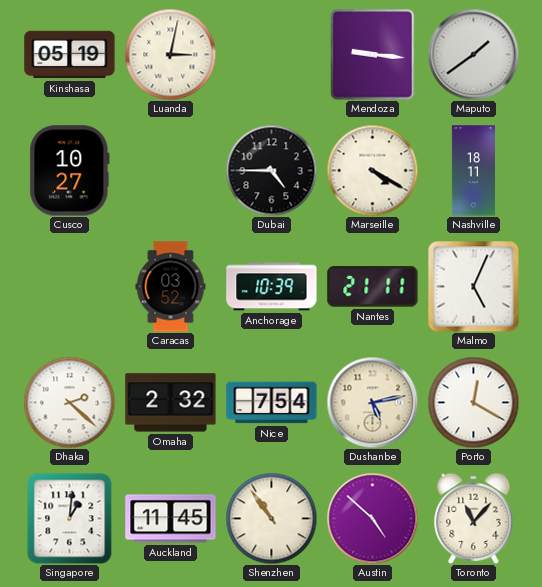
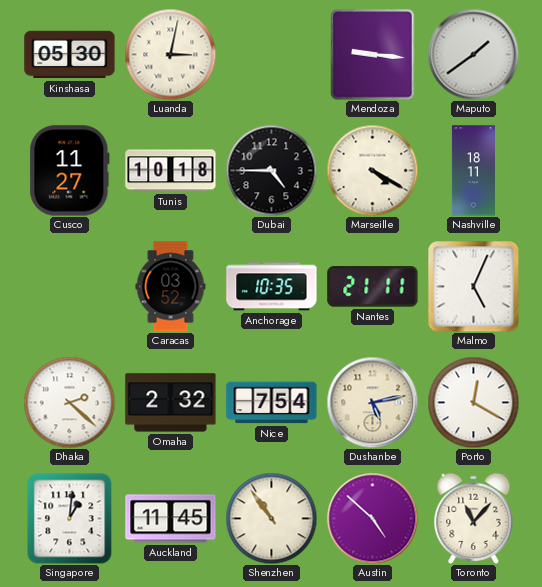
Kinshasa: 05:19 -> 05:30 (70, 55)
Cusco: 10:27 -> 11:27 (70, 171)
Tunis: none -> 10:18 (171, 171)
Anchorage: 10:39 -> 10:35 (272, 287)
